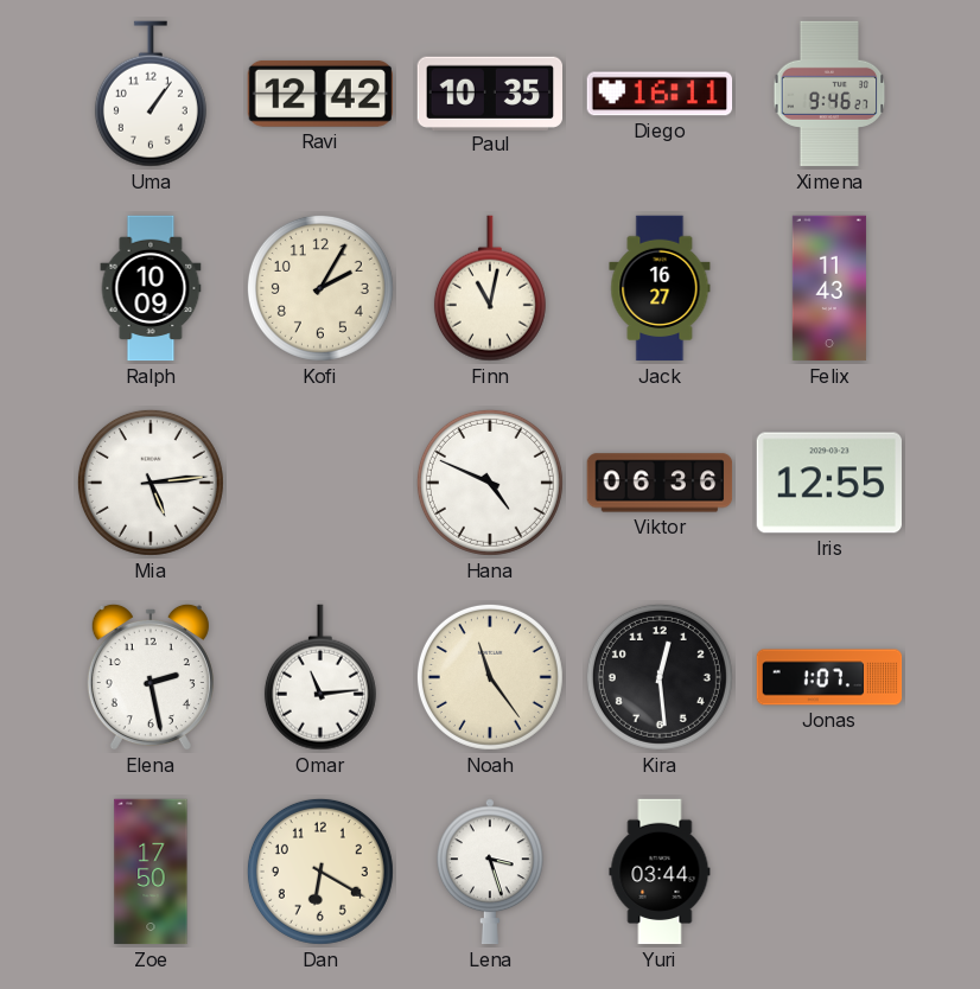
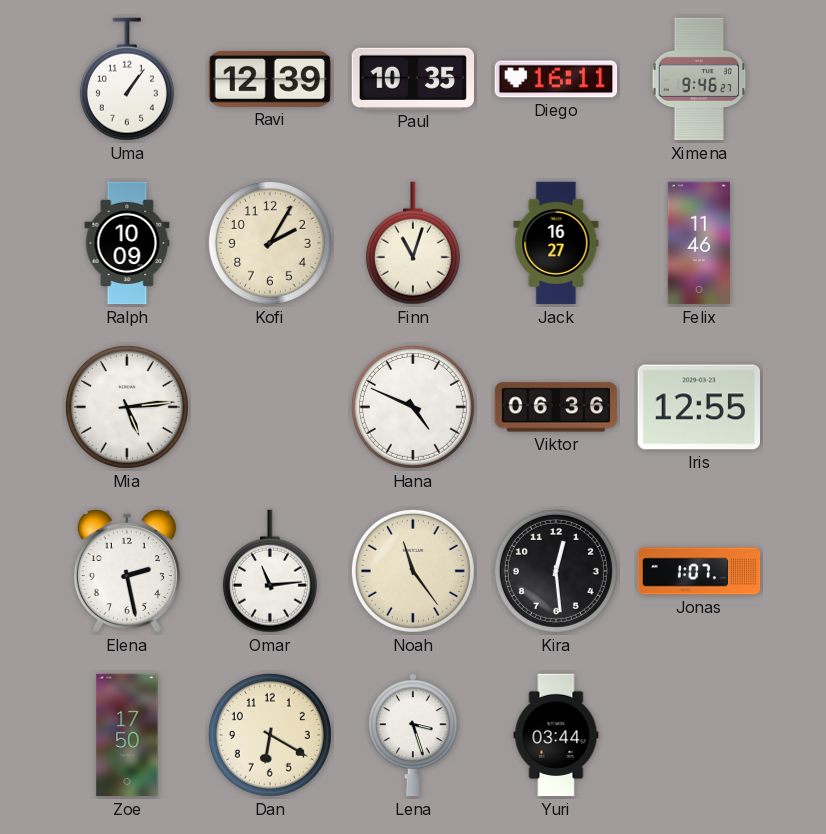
Ravi: 12:42 -> 12:39 (269, 79)
Finn: 11:02 -> 11:03 (413, 243)
Felix: 11:43 -> 11:46 (699, 243)
